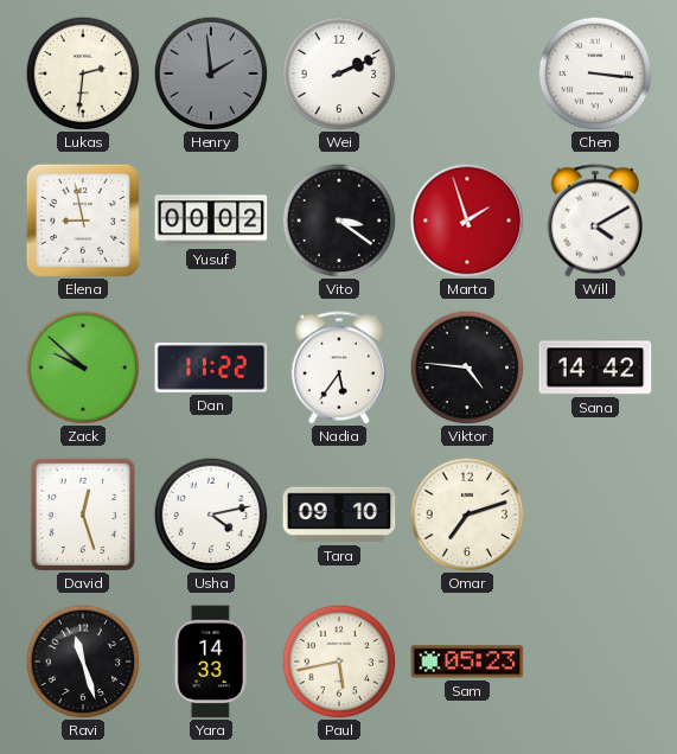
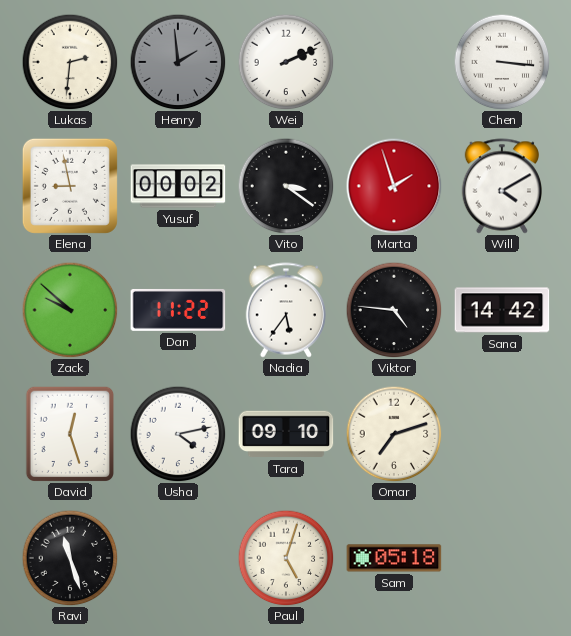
Yara: 14:33 -> none (211, 662)
Paul: 5:43 -> 5:03 (286, 558)
Sam: 05:23 -> 05:18 (394, 558)
